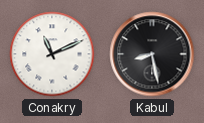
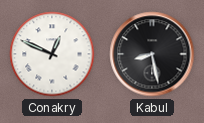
Conakry: 11:11 -> 12:49 (52, 54)
